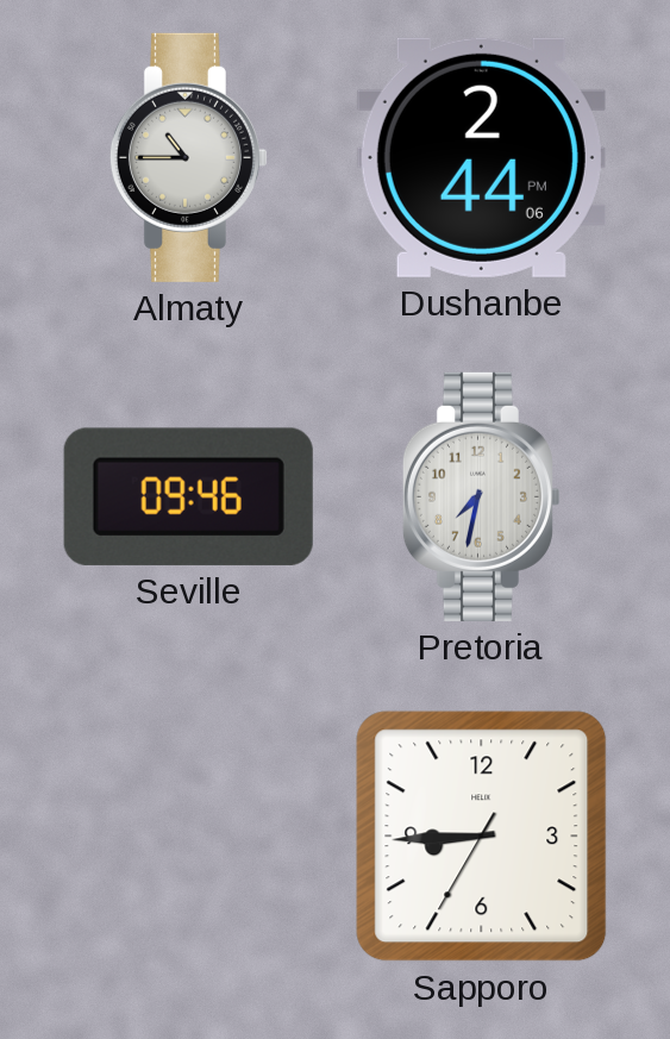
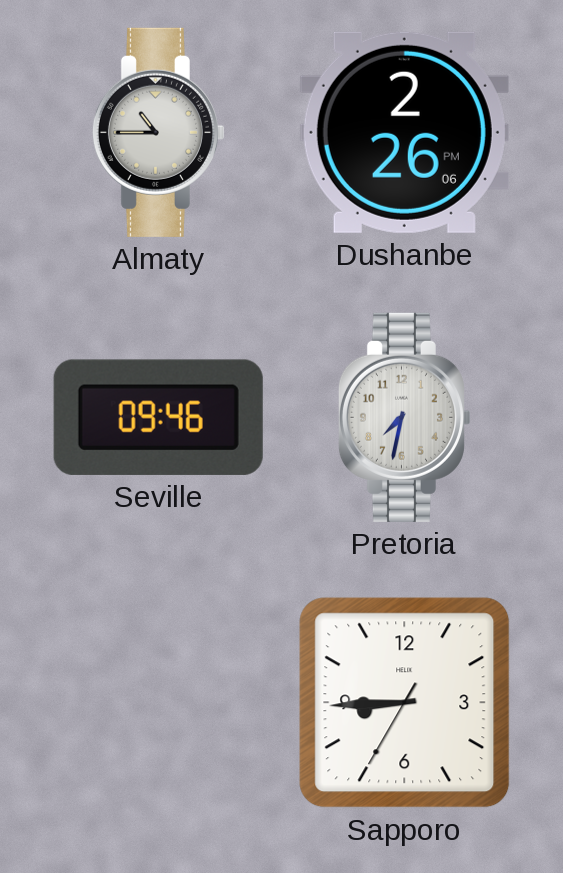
Dushanbe: 2:44 -> 2:26 (404, 132)
